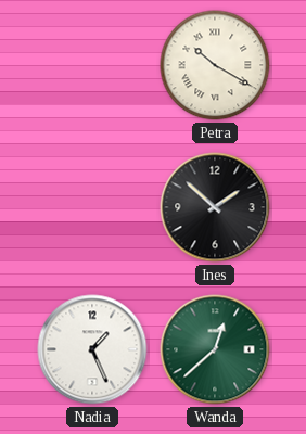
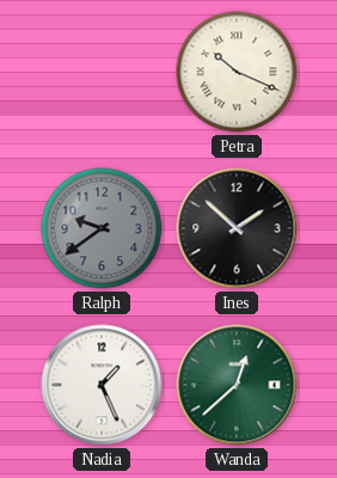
Petra: 10:20 -> 10:19 (237, 72)
Ralph: none -> 9:39 (102, 228)
